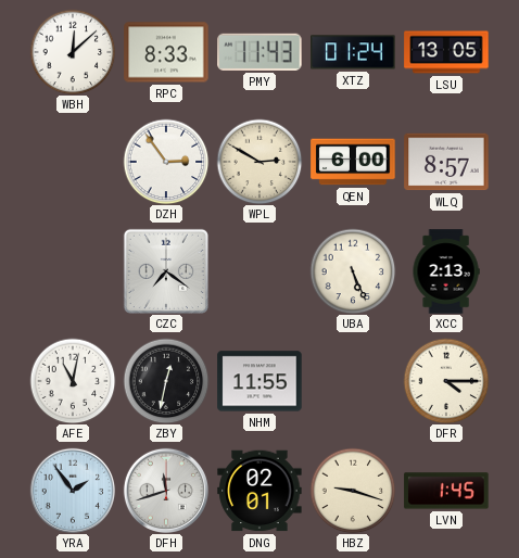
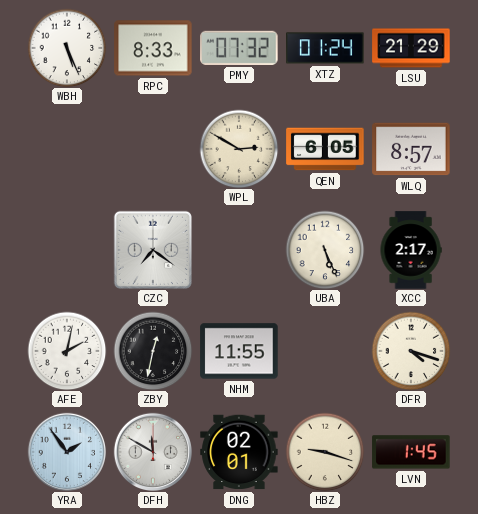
WBH: 12:08 -> 5:26 (67, 48)
PMY: 11:43 -> 07:32 (239, 48)
LSU: 13:05 -> 21:29 (411, 48)
DZH: 2:54 -> none (166, 162)
QEN: 6:00 -> 6:05 (325, 149)
XCC: 2:13 -> 2:17 (411, 250)
AFE: 11:02 -> 2:02 (67, 351)
DFR: 4:15 -> 4:18 (411, 351)
DFH: 11:42 -> 11:50 (152, 451)
